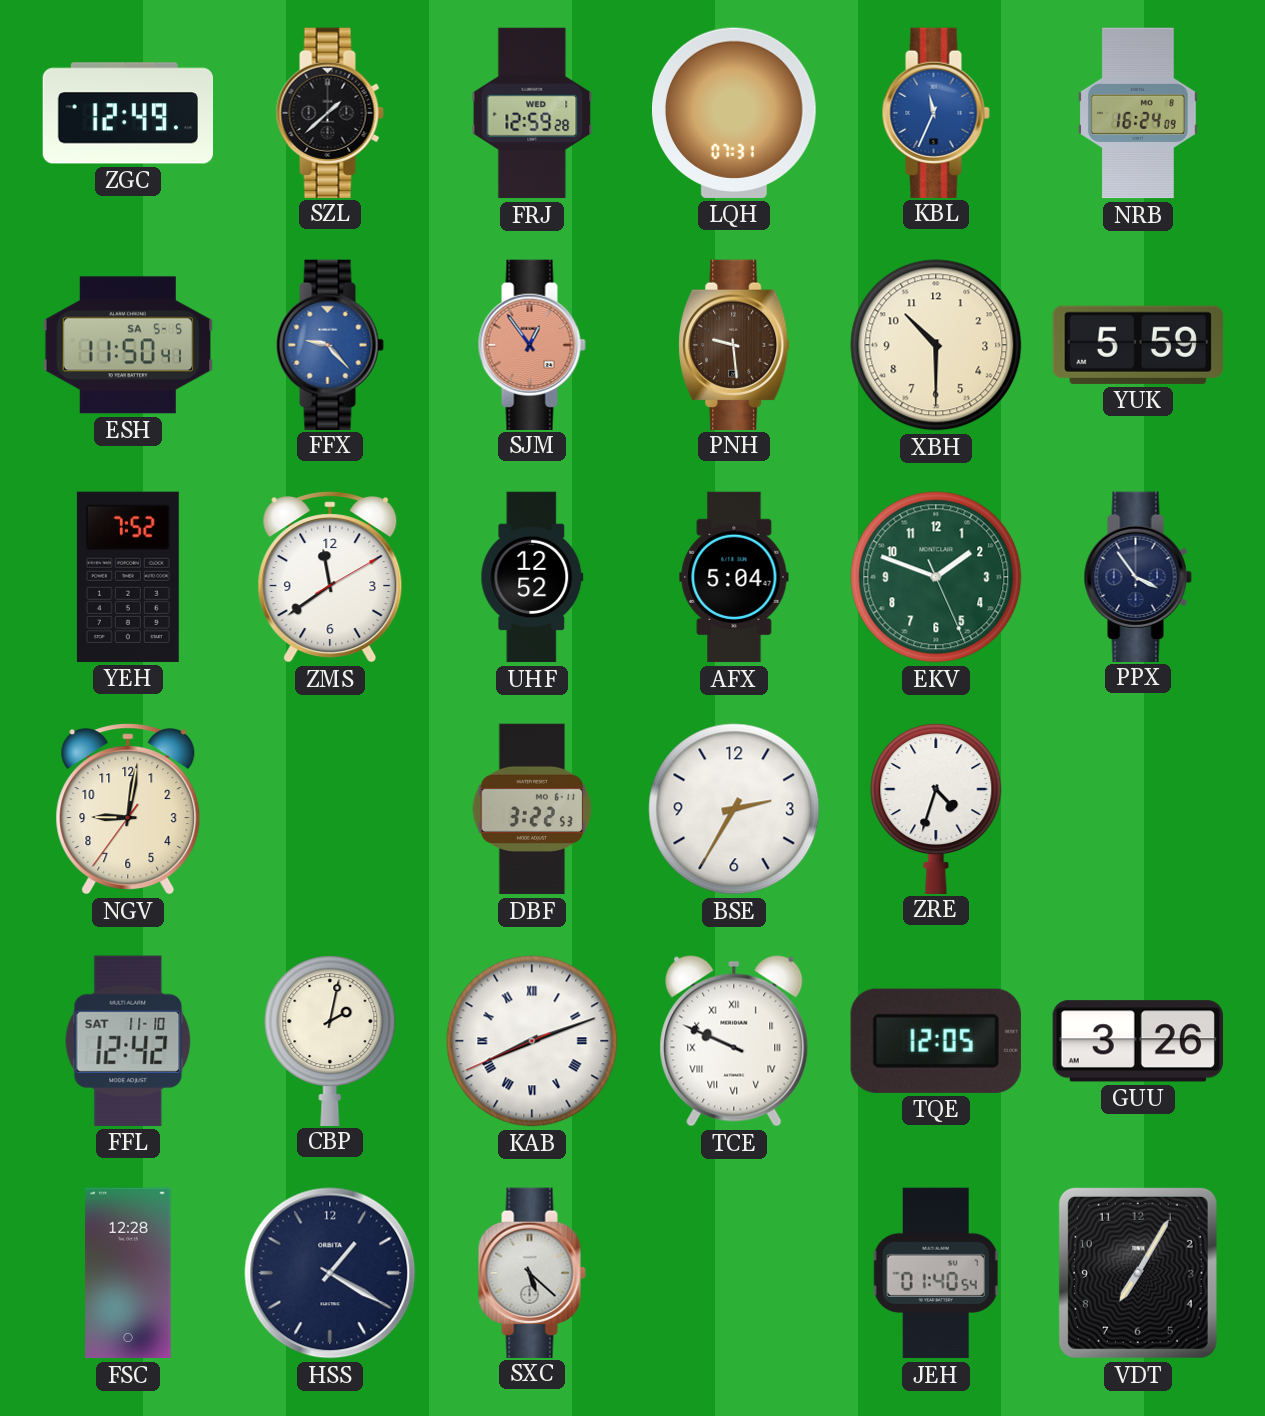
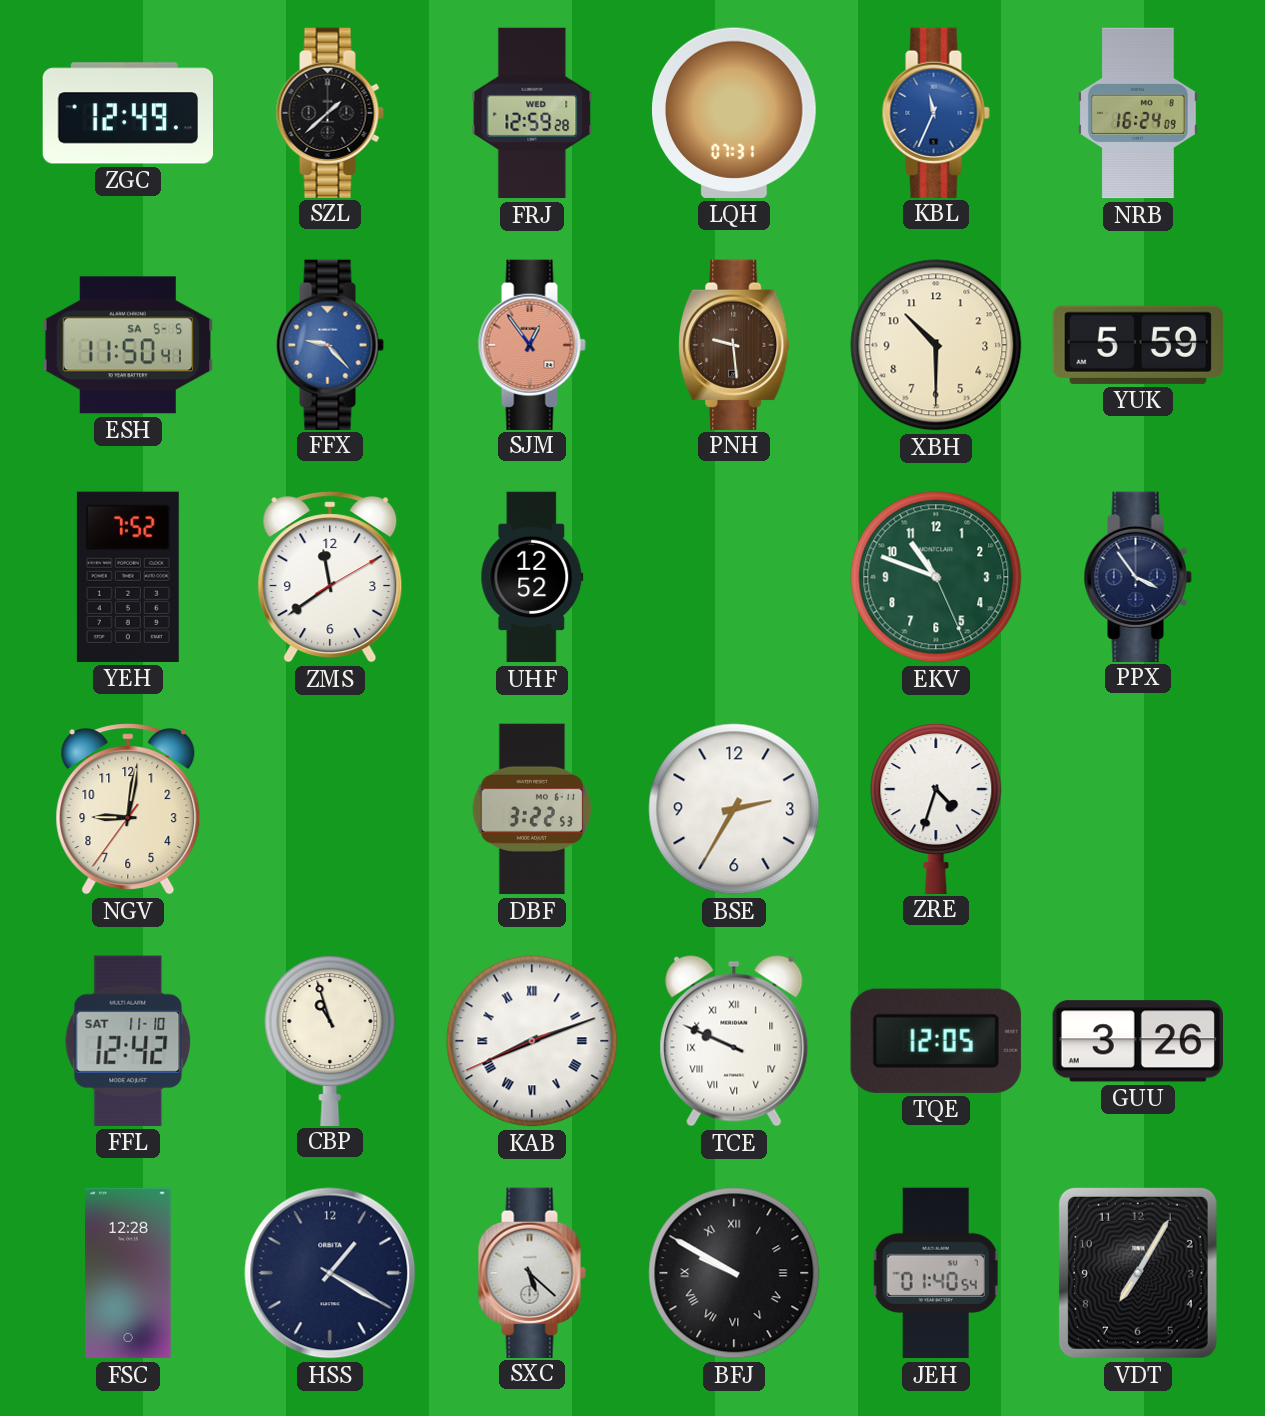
AFX: 5:04 -> none (734, 577)
EKV: 1:48 -> 10:48 (936, 577)
CBP: 2:02 -> 10:57 (330, 1040)
BFJ: none -> 9:50 (734, 1273)
